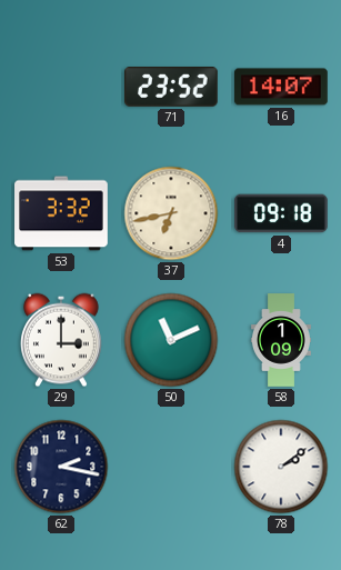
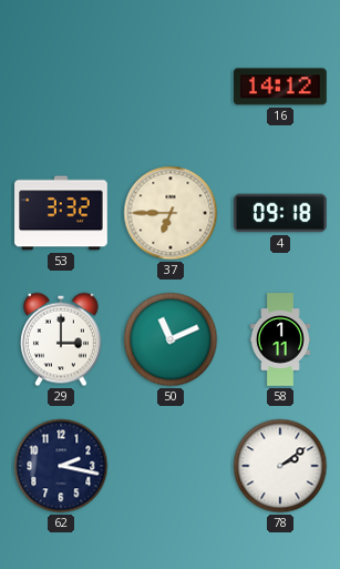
71: 23:52 -> none (172, 88)
16: 14:07 -> 14:12 (280, 87)
37: 6:43 -> 6:45 (171, 213)
58: 1:09 -> 1:11 (280, 339)
